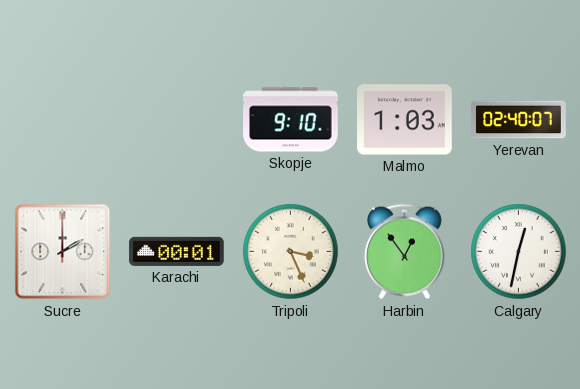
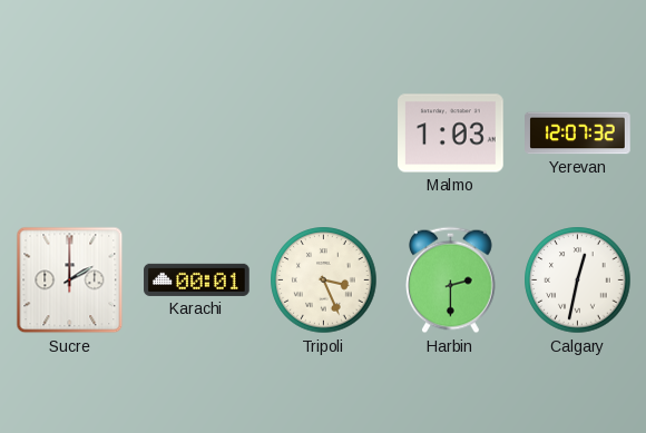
Skopje: 9:10 -> none (291, 120)
Yerevan: 02:40 -> 12:07 (578, 134)
Harbin: 12:54 -> 2:30 (451, 281)
